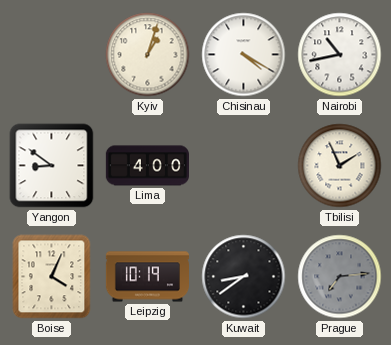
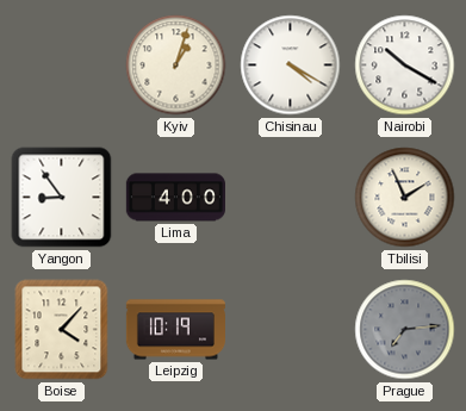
Nairobi: 10:43 -> 10:20 (405, 66)
Yangon: 8:51 -> 8:54 (62, 198)
Boise: 4:04 -> 4:07 (62, 330)
Kuwait: 8:39 -> none (244, 277)
